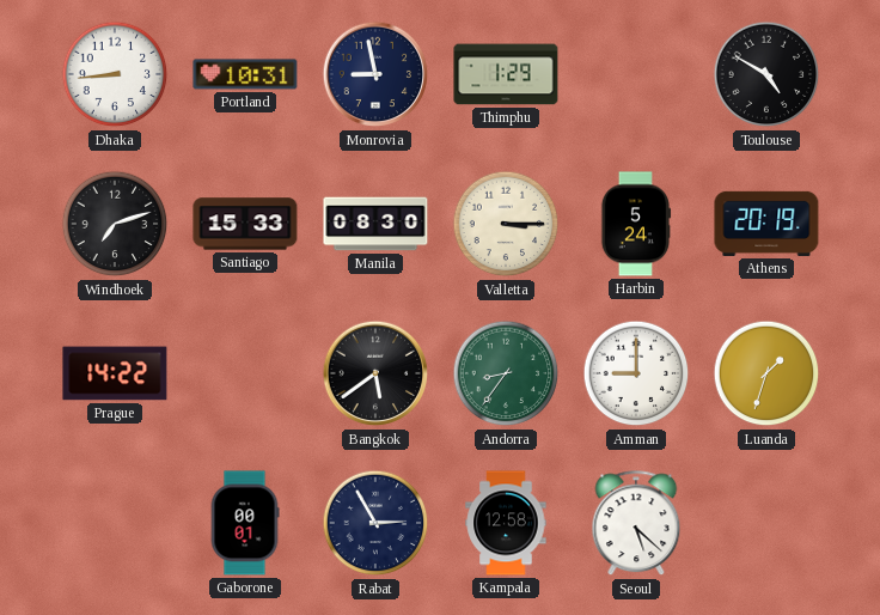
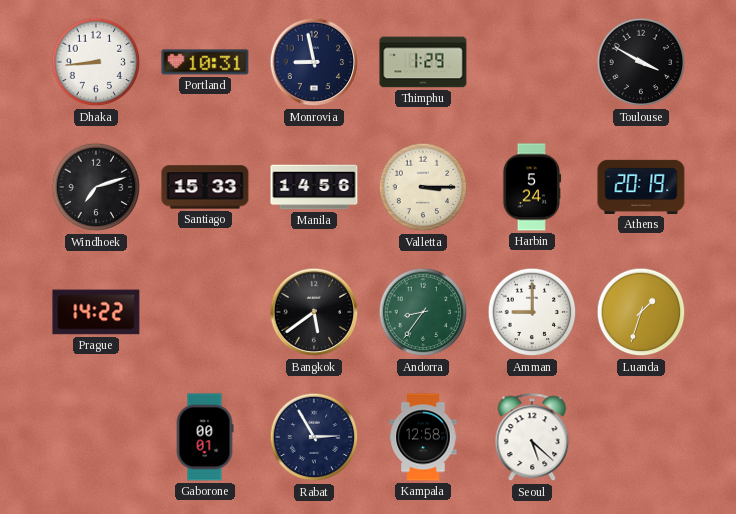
Toulouse: 4:50 -> 3:50 (641, 62)
Manila: 08:30 -> 14:56 (314, 187)
